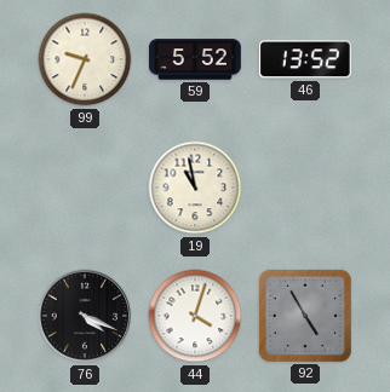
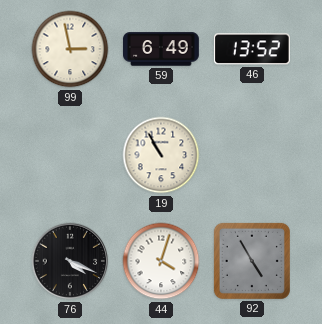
99: 9:34 -> 2:58 (70, 49)
59: 5:52 -> 6:49 (162, 49)
19: 10:58 -> 10:55 (161, 155)
